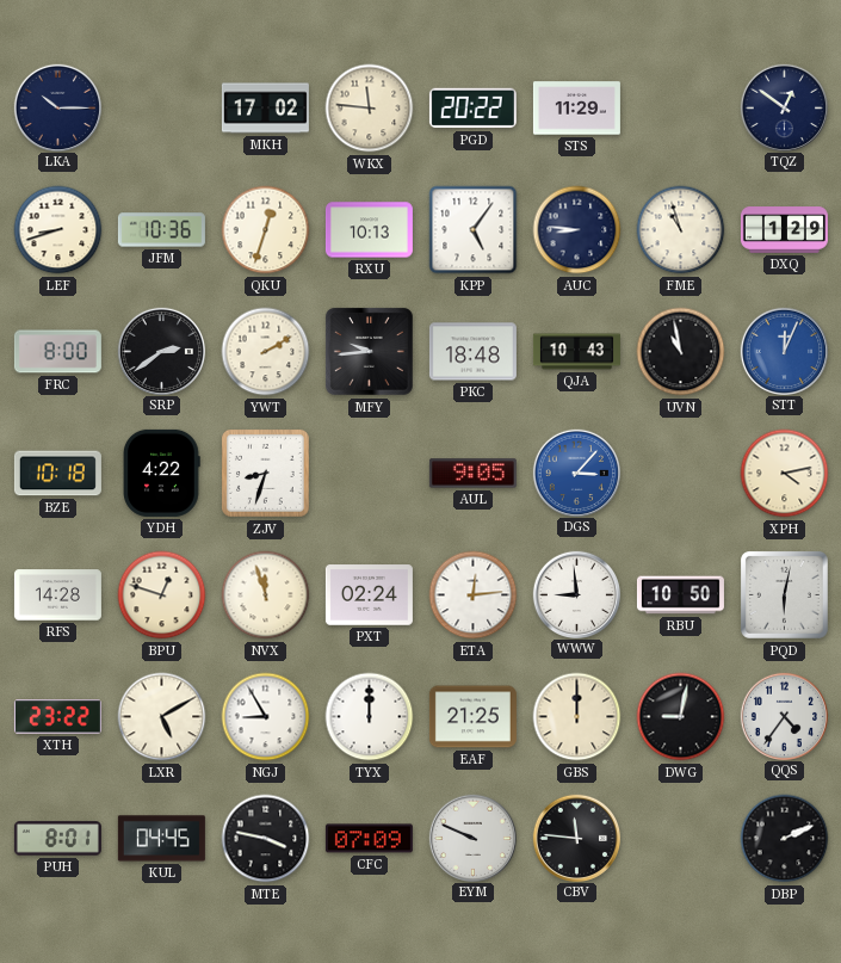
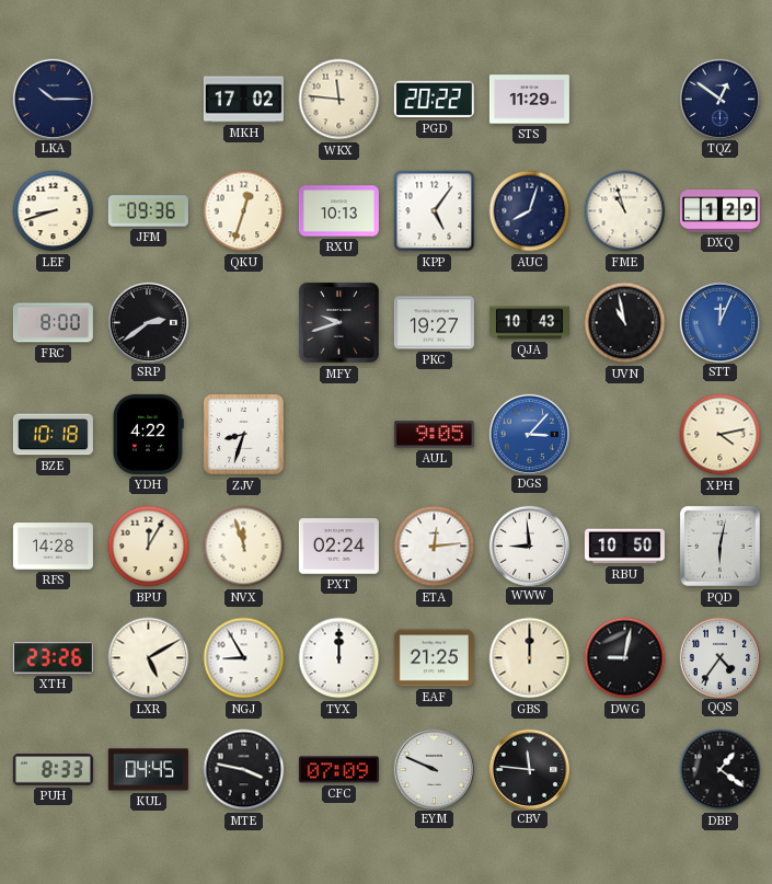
JFM: 10:36 -> 09:36 (148, 211)
AUC: 8:46 -> 8:03 (530, 211)
YWT: 2:10 -> none (266, 352)
MFY: 9:44 -> 9:42 (338, 322)
PKC: 18:48 -> 19:27 (434, 323)
BPU: 12:48 -> 12:05 (149, 547)
XTH: 23:22 -> 23:26 (53, 658)
PUH: 8:01 -> 8:33 (53, 770)
DBP: 2:11 -> 1:21 (721, 770)
